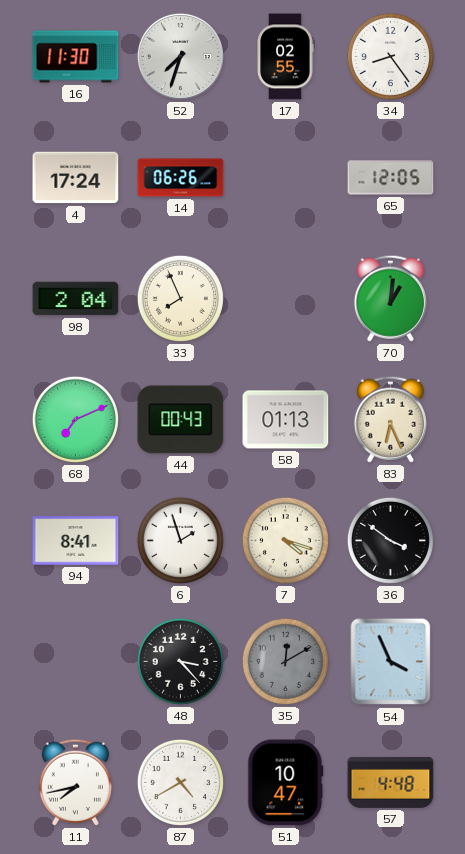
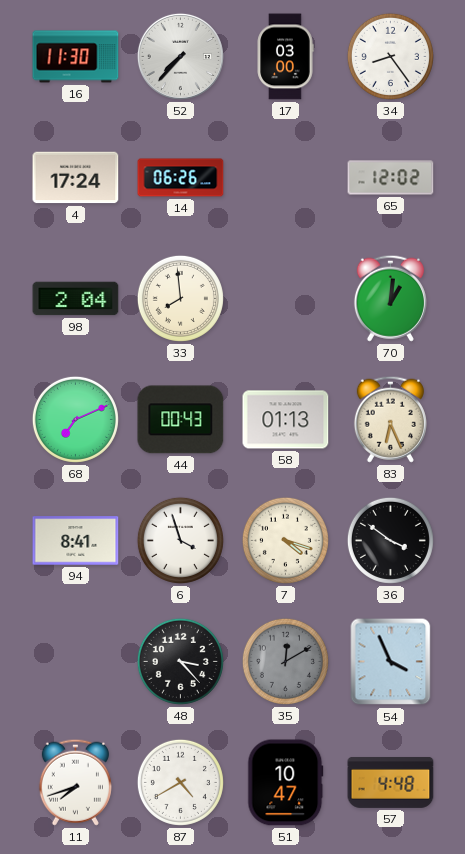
52: 7:33 -> 7:37 (180, 56)
17: 02:55 -> 03:00 (285, 57)
65: 12:05 -> 12:02 (391, 178)
33: 7:56 -> 7:59 (180, 298)
6: 1:57 -> 3:57 (180, 540)
11: 7:43 -> 7:42 (75, 782)
